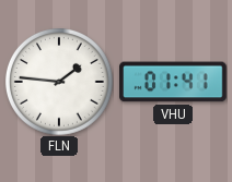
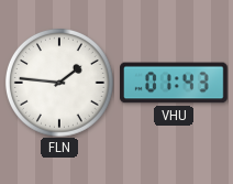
VHU: 01:41 -> 01:43 (174, 83)
